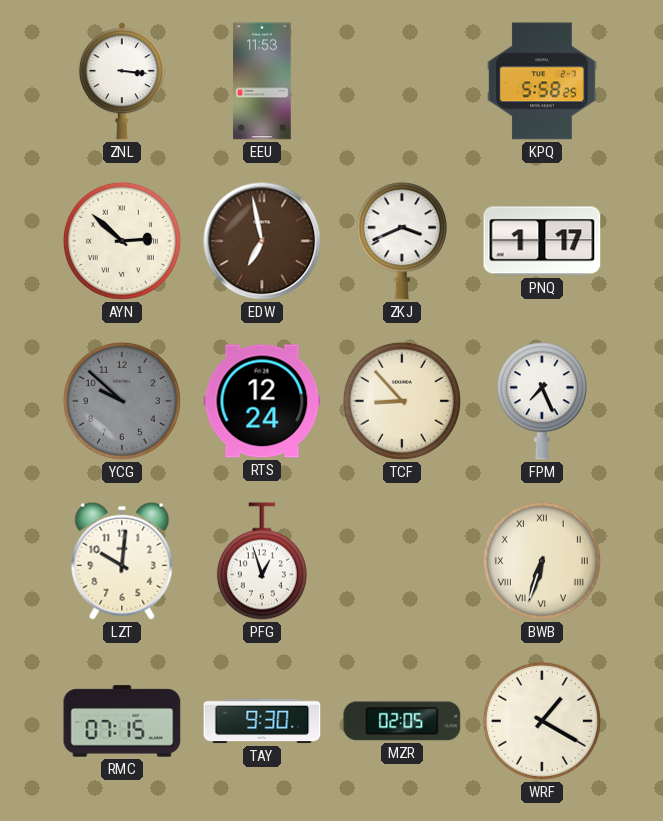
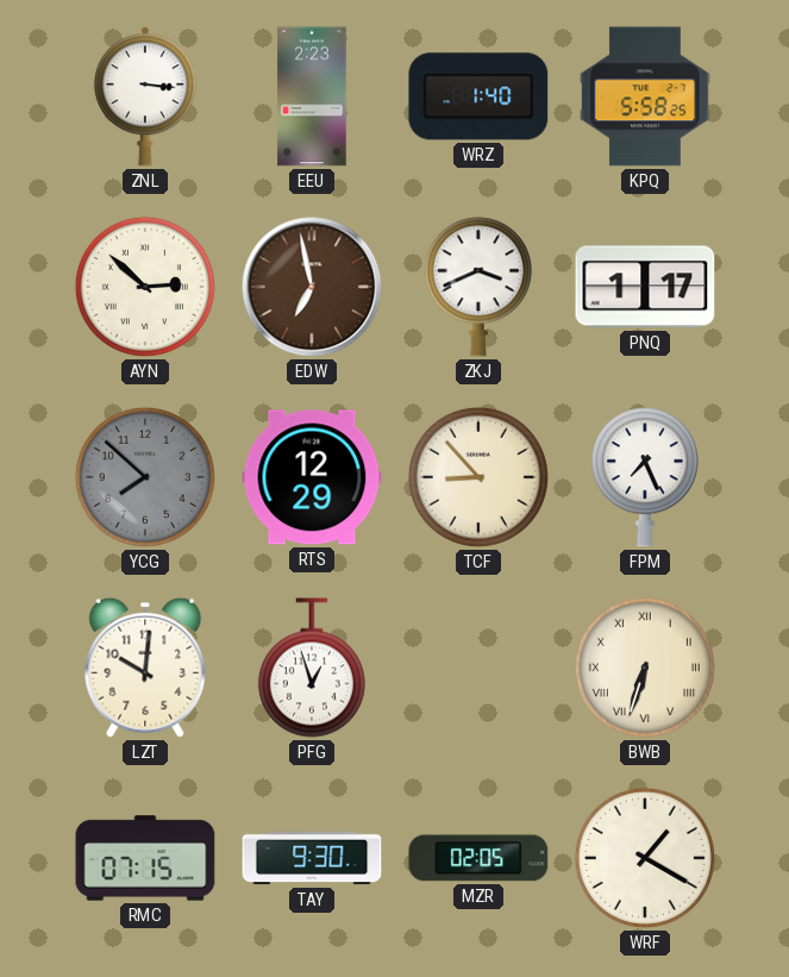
EEU: 11:53 -> 2:23 (312, 96)
WRZ: none -> 1:40 (478, 96)
YCG: 9:52 -> 7:52 (145, 477)
RTS: 12:24 -> 12:29 (312, 477)
